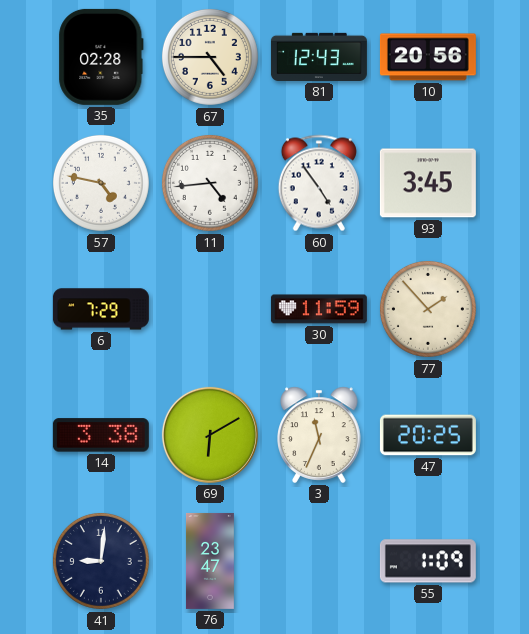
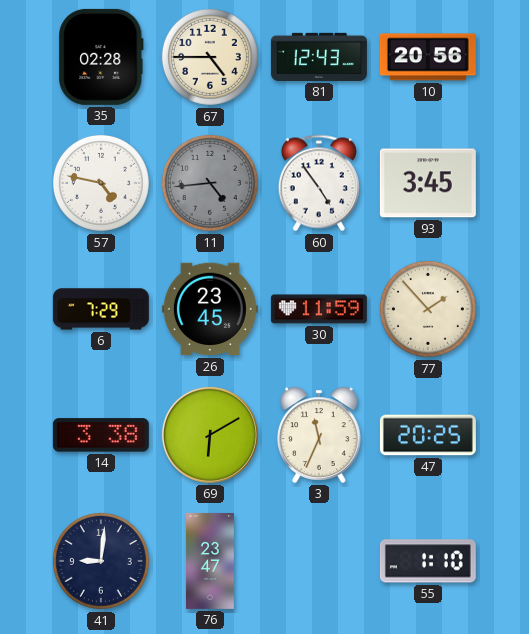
11 dial: white -> grey (210, 183)
26: none -> 23:45 (210, 309)
55: 1:09 -> 1:10 (428, 561)
